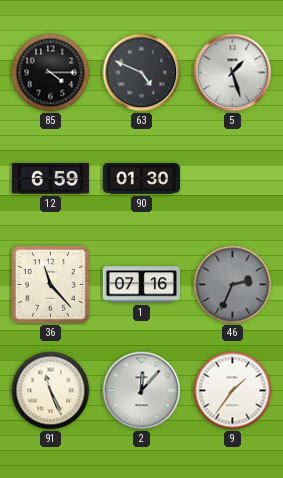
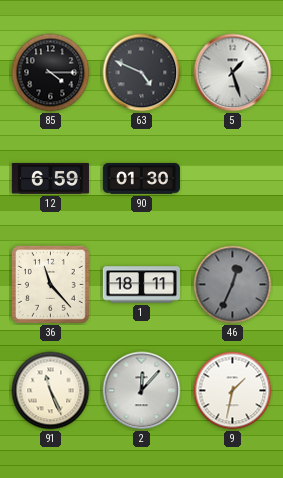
1: 07:16 -> 18:11 (141, 285)
46: 2:34 -> 12:34 (233, 285)
9: 1:36 -> 1:32 (233, 391)
